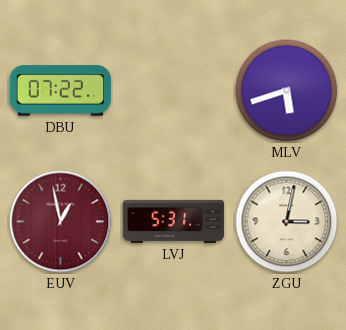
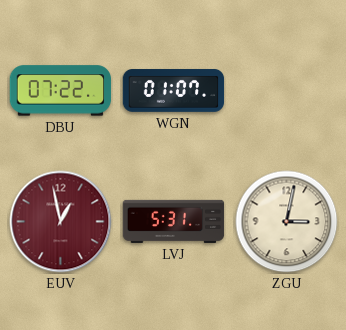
WGN: none -> 01:07 (174, 91)
MLV: 5:42 -> none (287, 91)
